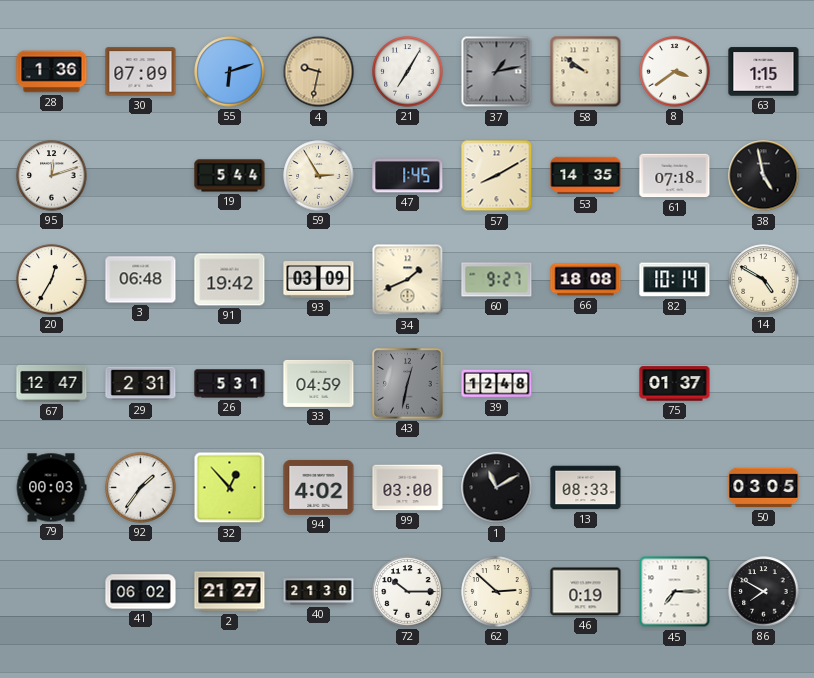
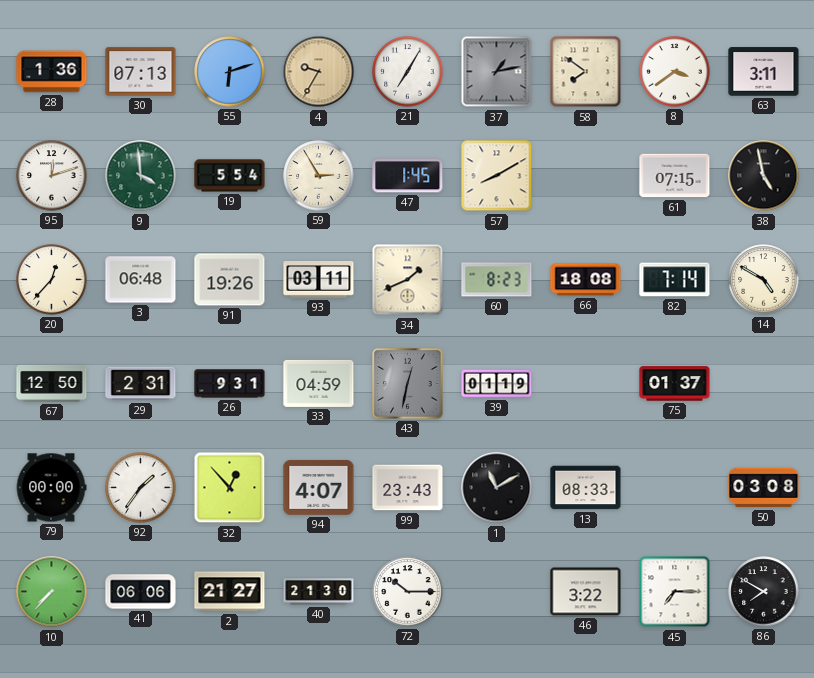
30: 07:09 -> 07:13 (141, 72)
4: 9:32 -> 9:35 (319, 72)
58: 9:51 -> 7:51 (586, 72)
63: 1:15 -> 3:11 (764, 72)
9: none -> 3:59 (141, 176)
19: 5:44 -> 5:54 (230, 176)
53: 14:35 -> none (586, 176)
61: 07:18 -> 07:15 (675, 176)
20: 12:35 -> 12:37 (52, 280)
91: 19:42 -> 19:26 (230, 280)
93: 03:09 -> 03:11 (319, 280)
60: 9:27 -> 8:23 (497, 280)
82: 10:14 -> 7:14 (675, 280)
67: 12:47 -> 12:50 (52, 384)
26: 5:31 -> 9:31 (230, 384)
39: 12:48 -> 01:19 (497, 384)
79: 00:03 -> 00:00 (51, 488)
94: 4:02 -> 4:07 (319, 487)
99: 03:00 -> 23:43 (408, 488)
50: 03:05 -> 03:08 (764, 488)
10: none -> 7:37 (52, 592)
41: 06:02 -> 06:06 (141, 592)
62: 2:52 -> none (497, 592)
46: 0:19 -> 3:22 (586, 592)
